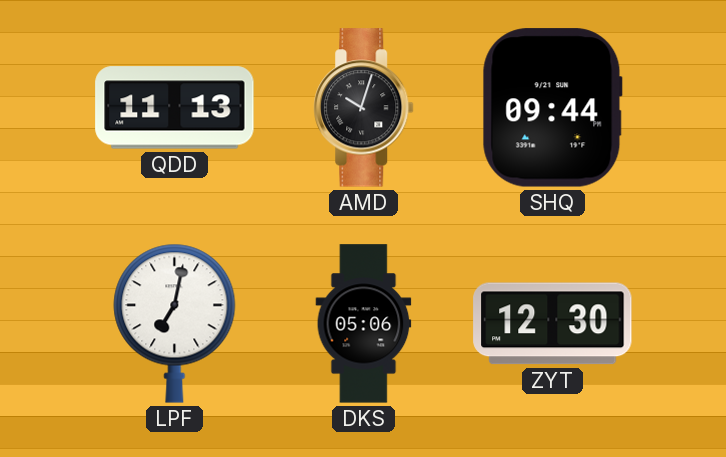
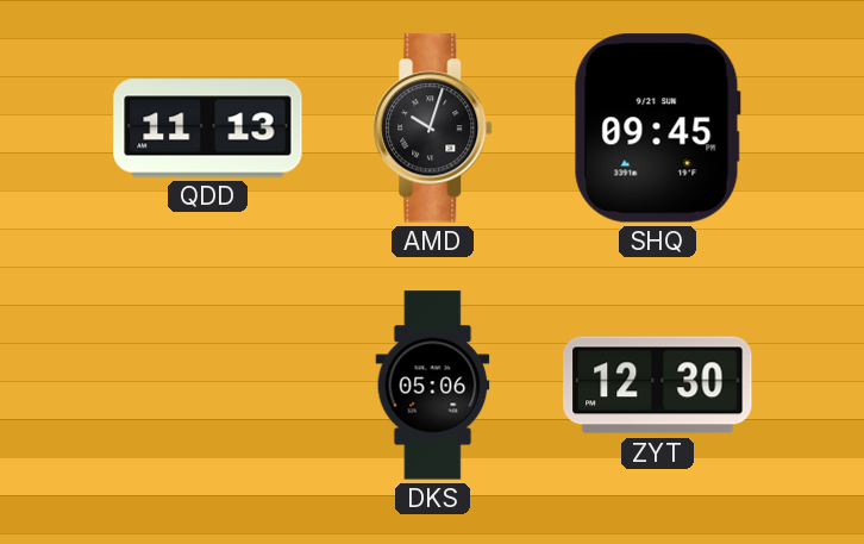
SHQ: 09:44 -> 09:45 (657, 129)
LPF: 7:02 -> none (175, 323)
